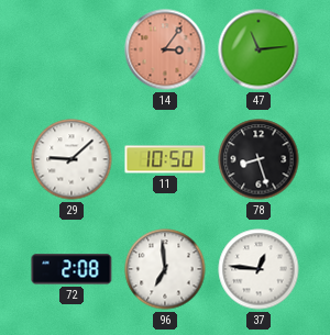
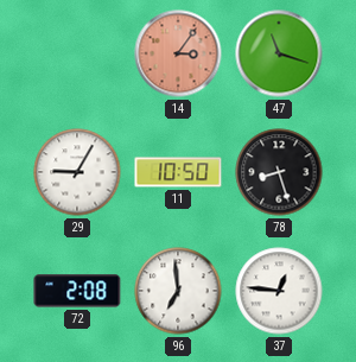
47: 11:14 -> 11:18 (279, 53)
29: 9:08 -> 9:05 (77, 172)
